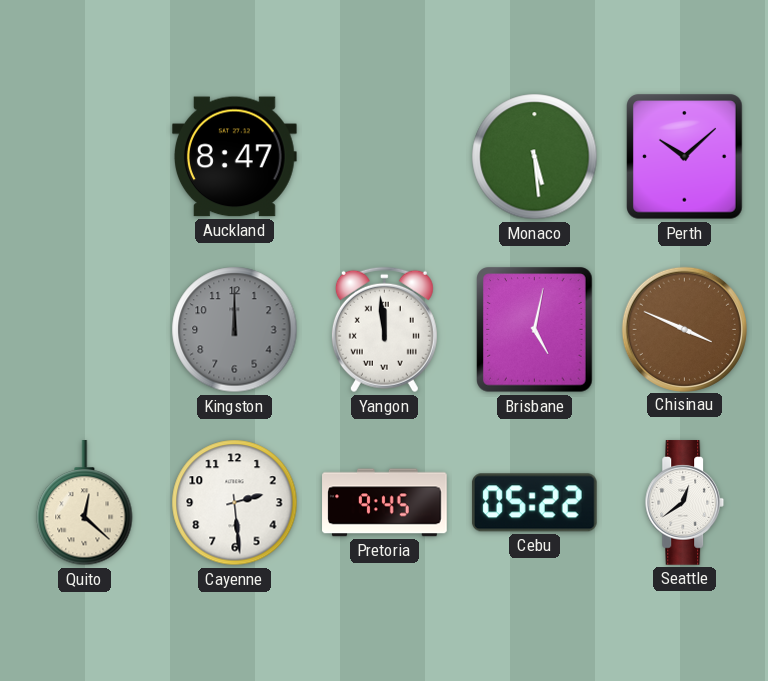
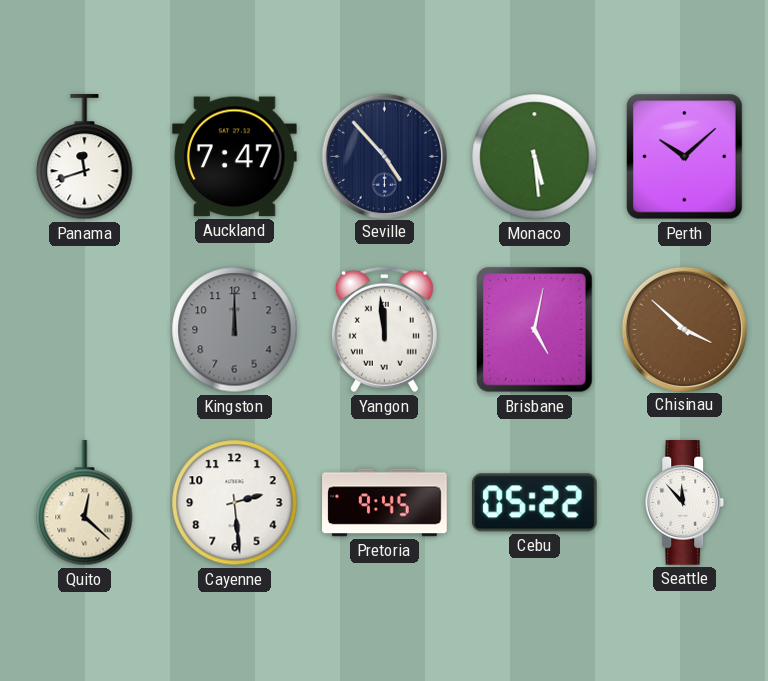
Panama: none -> 11:42 (85, 158)
Auckland: 8:47 -> 7:47 (235, 157)
Seville: none -> 4:53 (384, 156)
Chisinau: 3:49 -> 3:52 (684, 329)
Seattle: 12:39 -> 11:53 (685, 503)
